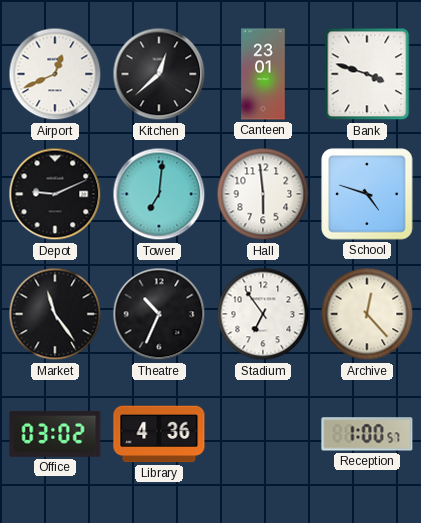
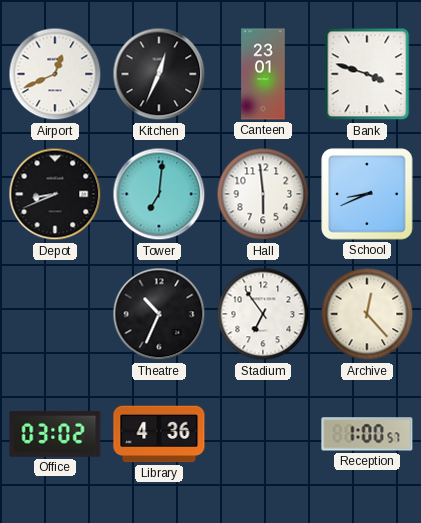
Kitchen: 12:38 -> 12:34 (159, 74)
Depot: 9:11 -> 8:41 (55, 194)
School: 4:48 -> 8:41 (367, 194)
Market: 11:24 -> none (55, 314)
